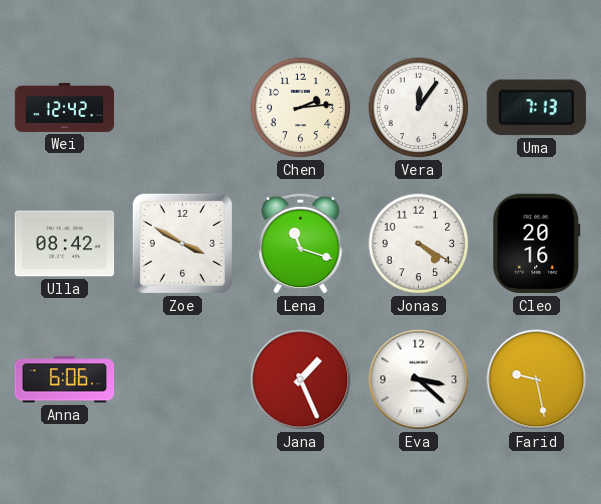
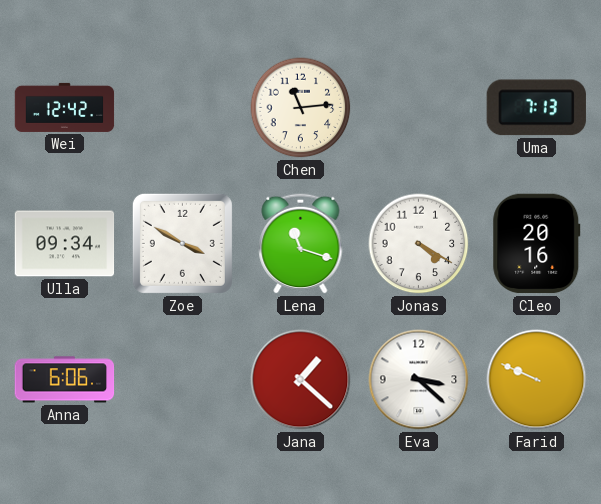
Chen: 2:14 -> 11:14 (301, 108)
Vera: 12:06 -> none (419, 108)
Ulla: 08:42 -> 09:34 (65, 244)
Jana: 1:26 -> 1:22 (301, 380)
Farid: 9:28 -> 9:49 (537, 380)
